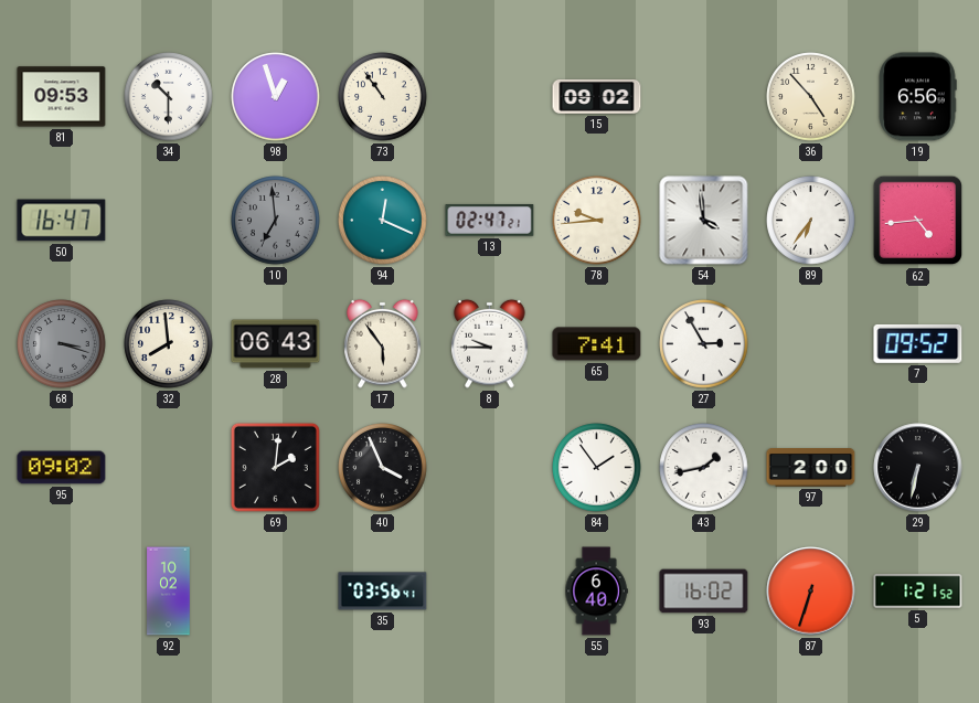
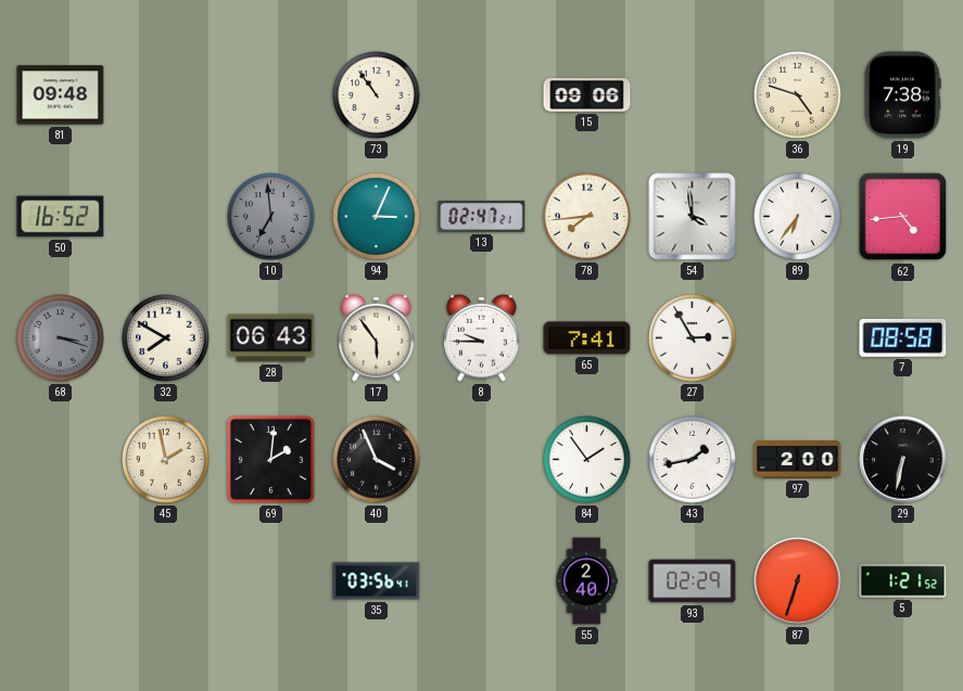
81: 09:53 -> 09:48 (61, 95)
34: 10:30 -> none (169, 97)
98: 12:57 -> none (276, 97)
15: 09:02 -> 09:06 (587, 94)
36: 4:53 -> 4:48 (798, 95)
19: 6:56 -> 7:38 (902, 95)
50: 16:47 -> 16:52 (61, 217)
94: 12:19 -> 3:04 (377, 217)
78: 9:44 -> 7:44 (587, 217)
32: 7:59 -> 7:50 (166, 338)
7: 09:52 -> 08:58 (903, 337)
95: 09:02 -> none (62, 468)
45: none -> 1:58 (166, 460)
92: 10:02 -> none (169, 592)
55: 6:40 -> 2:40 (586, 581)
93: 16:02 -> 02:29 (693, 581)
